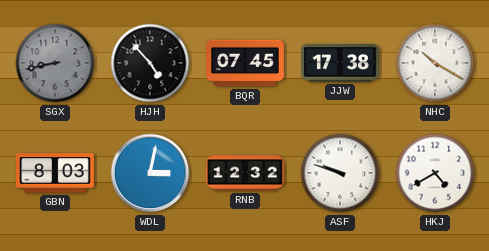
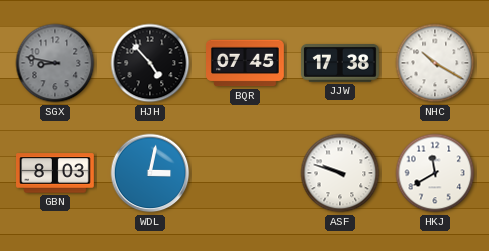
SGX: 8:43 -> 8:47 (55, 63)
RNB: 12:32 -> none (246, 173)
HKJ: 4:40 -> 11:40 (435, 173)
